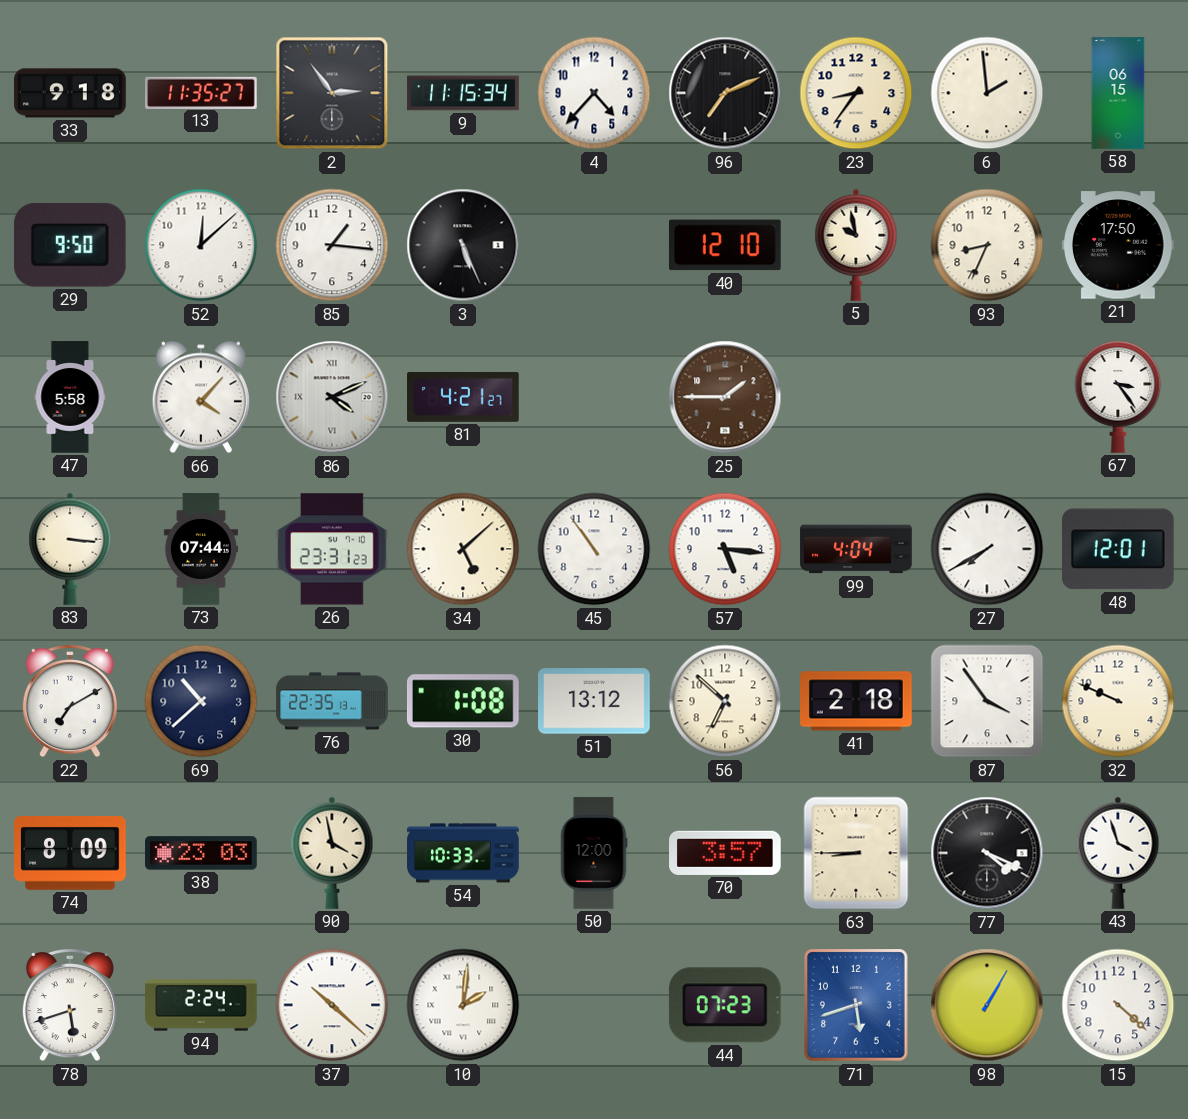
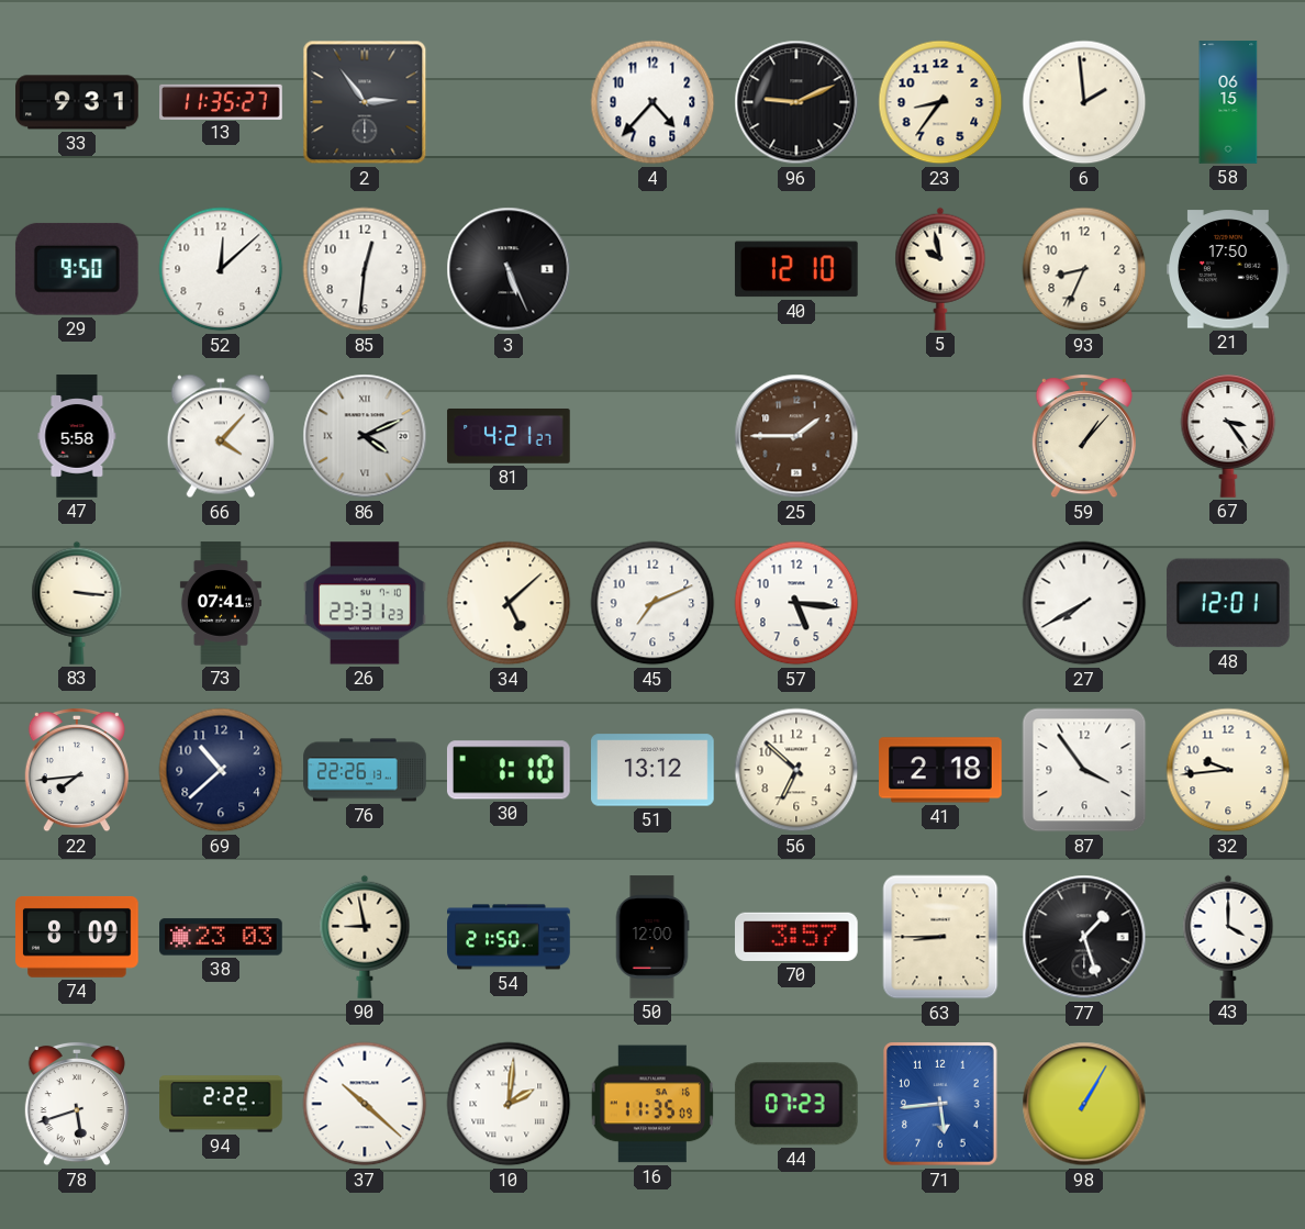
33: 9:18 -> 9:31 (77, 102)
9: 11:15 -> none (463, 93)
96: 7:11 -> 9:11 (796, 102)
85: 1:16 -> 12:31 (365, 269)
59: none -> 1:07 (1084, 436)
73: 07:44 -> 07:41 (221, 603)
45: 10:54 -> 7:11 (652, 603)
99: 4:04 -> none (856, 549)
22: 7:10 -> 7:44 (77, 770)
76: 22:35 -> 22:26 (365, 770)
30: 1:08 -> 1:10 (509, 770)
32: 9:49 -> 9:44 (1228, 770)
90: 3:58 -> 8:58 (365, 937)
54: 10:33 -> 21:50 (509, 937)
77: 4:19 -> 1:27 (1084, 937)
43: 3:57 -> 4:00 (1228, 937)
94: 2:24 -> 2:22 (221, 1104)
16: none -> 11:35 (652, 1104)
71: 5:42 -> 5:44 (940, 1104)
15: 4:22 -> none (1118, 1005)
